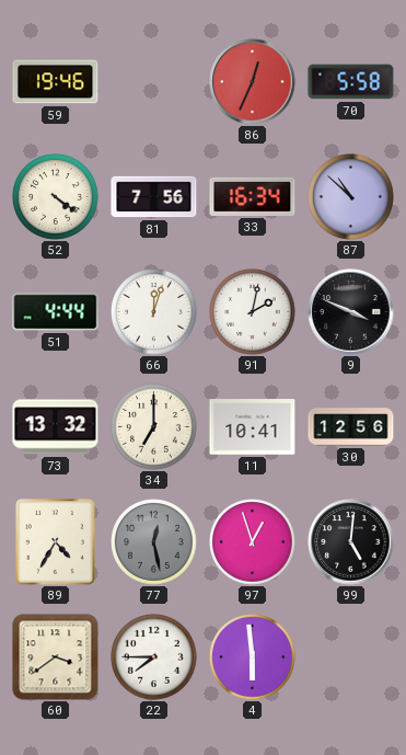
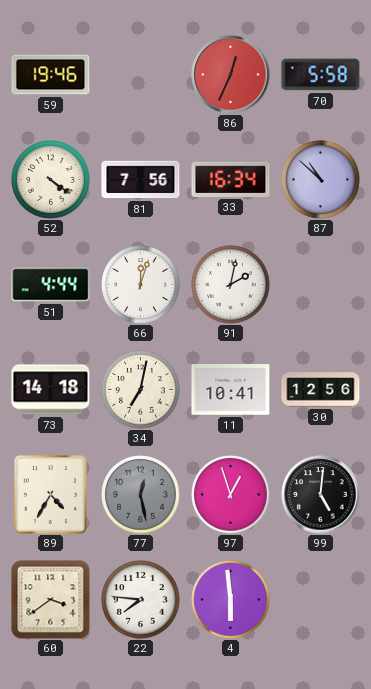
9: 3:49 -> none (351, 312)
73: 13:32 -> 14:18 (51, 390)
34: 7:00 -> 7:02 (141, 390)
22: 7:45 -> 7:46 (141, 600)
